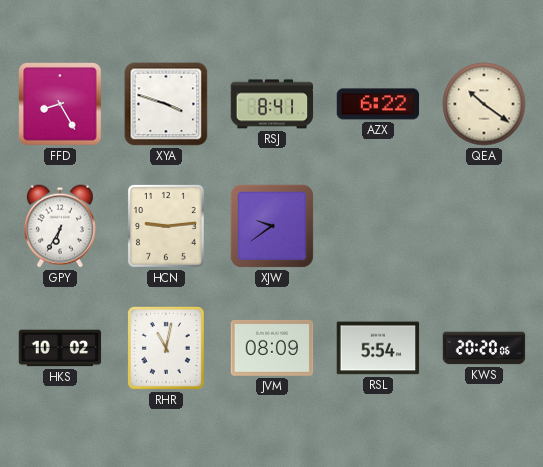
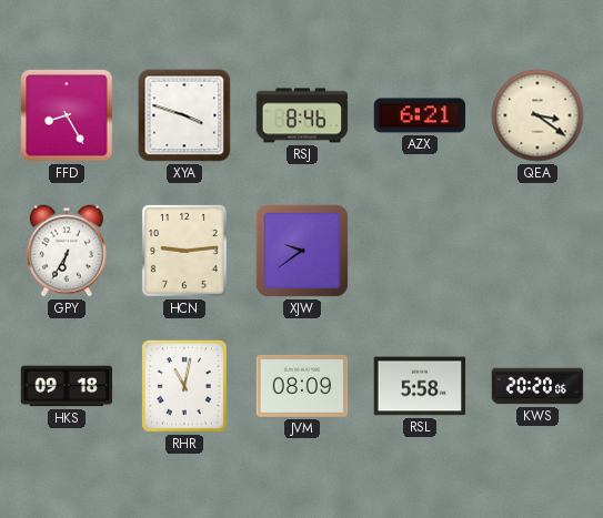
RSJ: 8:41 -> 8:46 (302, 115)
AZX: 6:22 -> 6:21 (420, 115)
QEA: 10:21 -> 3:21 (537, 115)
HKS: 10:02 -> 09:18 (67, 386)
RSL: 5:54 -> 5:58 (420, 386)
